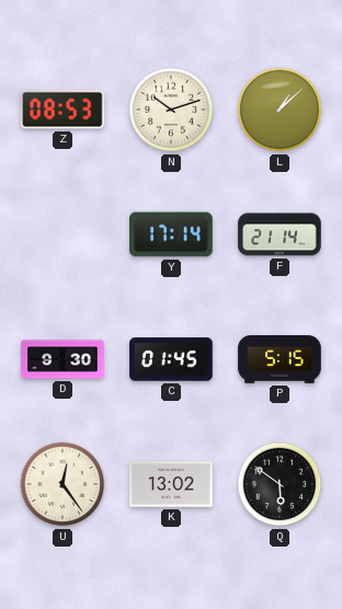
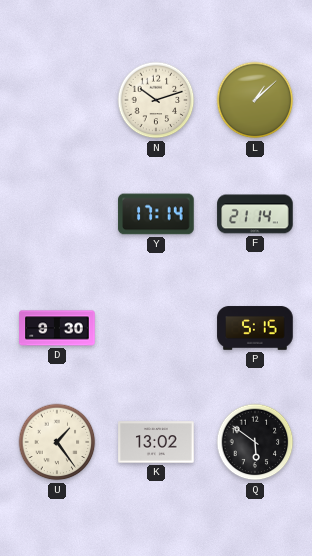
Z: 08:53 -> none (62, 110)
C: 01:45 -> none (171, 359)
U: 12:24 -> 1:24 (57, 442)
